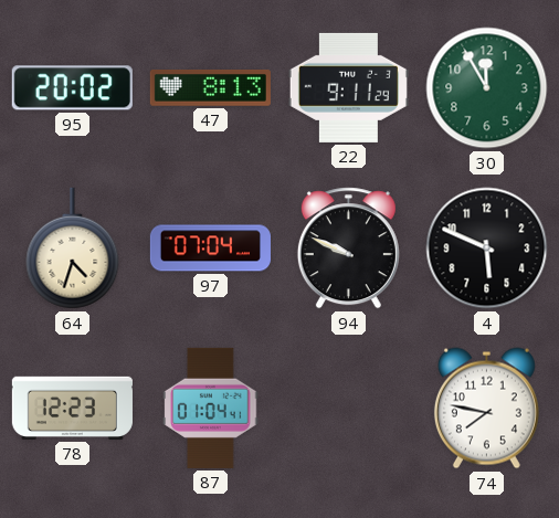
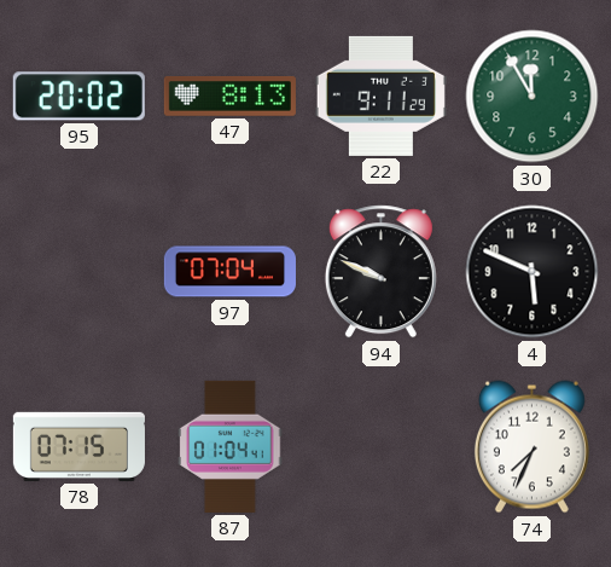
64: 4:33 -> none (73, 249)
78: 12:23 -> 07:15 (78, 446)
74: 7:47 -> 7:34 (531, 447)
